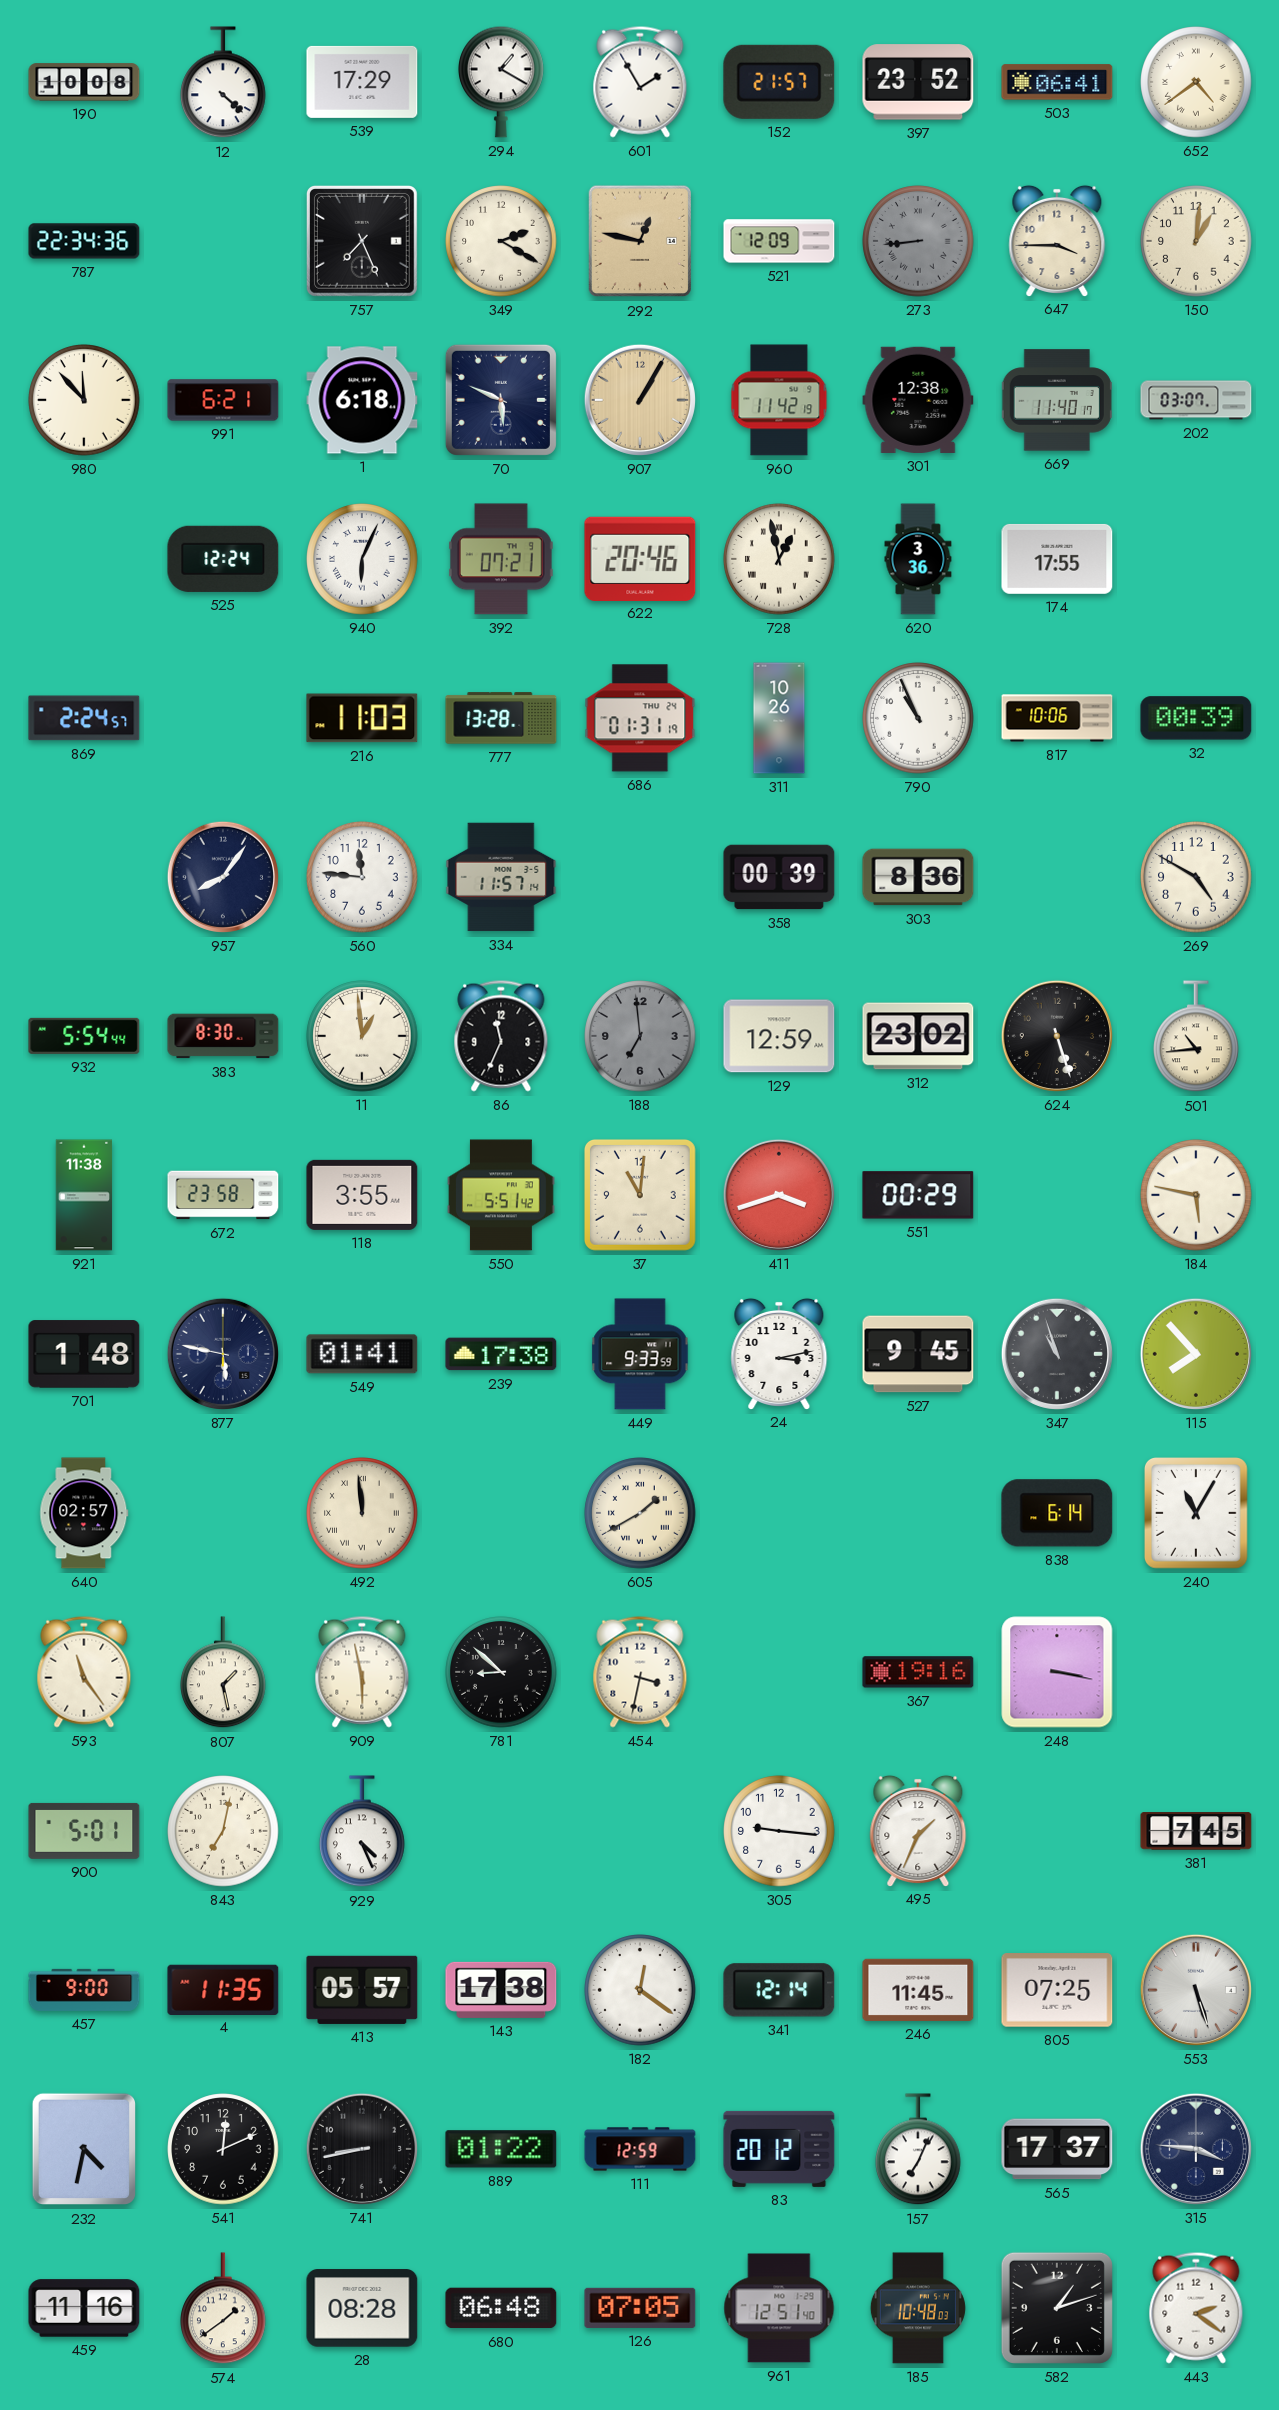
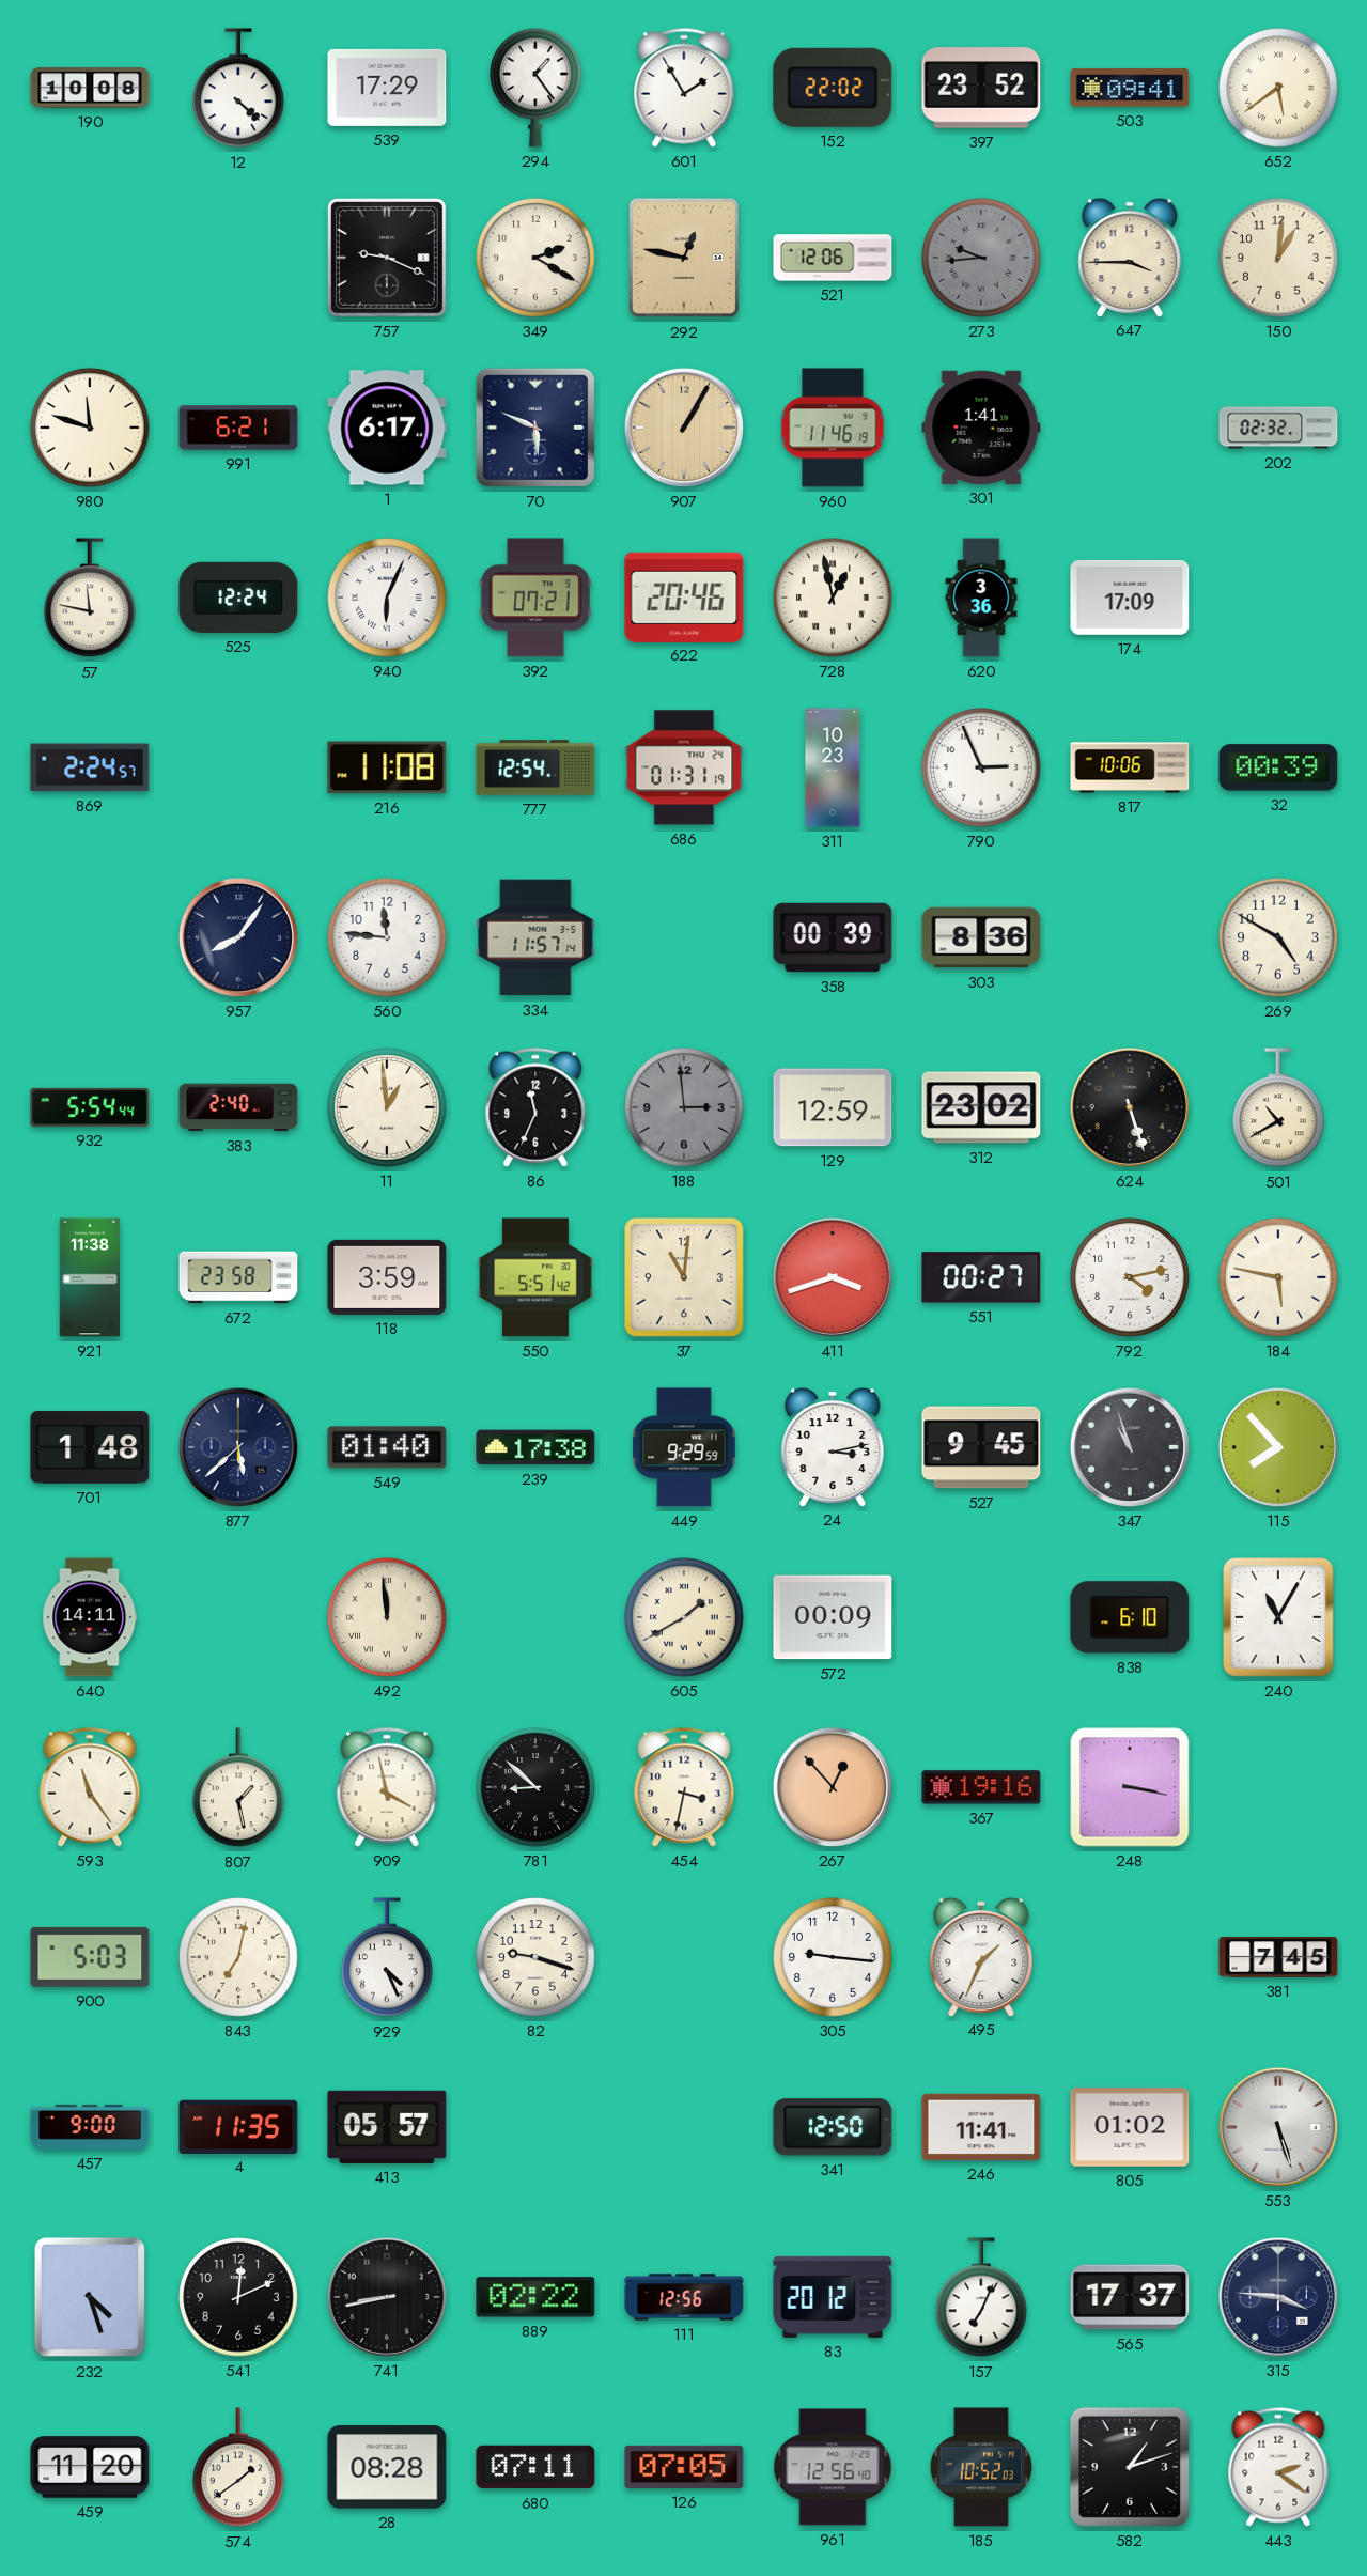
294: 1:20 -> 1:24 (537, 88)
152: 21:57 -> 22:02 (833, 88)
503: 06:41 -> 09:41 (1130, 88)
652: 4:39 -> 5:39 (1278, 88)
787: 22:34 -> none (84, 241)
757: 7:26 -> 9:19 (387, 258)
521: 12:09 -> 12:06 (833, 258)
273: 8:44 -> 9:44 (981, 258)
980: 11:53 -> 11:48 (90, 428)
1: 6:18 -> 6:17 (387, 428)
960: 11:42 -> 11:46 (833, 428)
301: 12:38 -> 1:41 (981, 428)
669: 11:40 -> none (1057, 400)
202: 03:07 -> 02:32 (1278, 428)
57: none -> 11:47 (91, 599)
174: 17:55 -> 17:09 (1130, 598)
216: 11:03 -> 11:08 (387, 767)
777: 13:28 -> 12:54 (535, 767)
311: 10:26 -> 10:23 (833, 767)
790: 10:56 -> 2:56 (981, 767)
383: 8:30 -> 2:40 (238, 1107)
188: 6:59 -> 2:59 (684, 1107)
501: 10:44 -> 10:40 (1279, 1108)
118: 3:55 -> 3:59 (387, 1277)
551: 00:29 -> 00:27 (981, 1277)
792: none -> 4:13 (1130, 1277)
877: 5:47 -> 5:38 (238, 1447)
549: 01:41 -> 01:40 (387, 1447)
449: 9:33 -> 9:29 (684, 1447)
640: 02:57 -> 14:11 (90, 1617)
572: none -> 00:09 (833, 1617)
838: 6:14 -> 6:10 (1130, 1617)
909: 5:58 -> 3:58 (387, 1787)
267: none -> 12:53 (833, 1787)
900: 5:01 -> 5:03 (90, 1957)
82: none -> 9:18 (535, 1957)
143: 17:38 -> none (501, 1990)
182: 12:21 -> none (640, 1990)
341: 12:14 -> 12:50 (833, 2127)
246: 11:45 -> 11:41 (981, 2127)
805: 07:25 -> 01:02 (1130, 2127)
232: 4:32 -> 4:27 (89, 2297)
889: 01:22 -> 02:22 (535, 2297)
111: 12:59 -> 12:56 (684, 2297)
459: 11:16 -> 11:20 (90, 2467)
680: 06:48 -> 07:11 (535, 2467)
961: 12:51 -> 12:56 (833, 2467)
185: 10:48 -> 10:52 (981, 2467)
